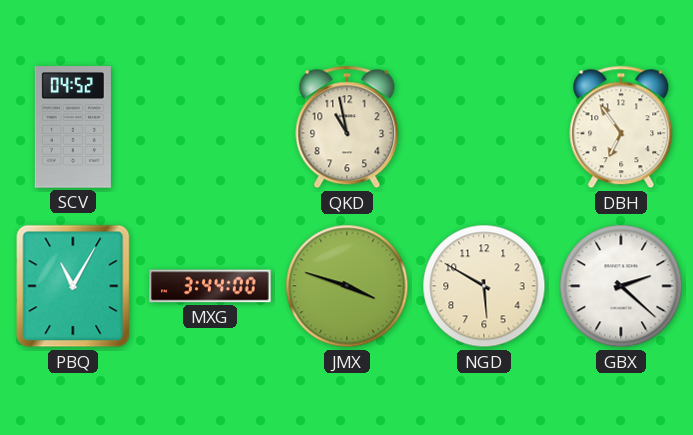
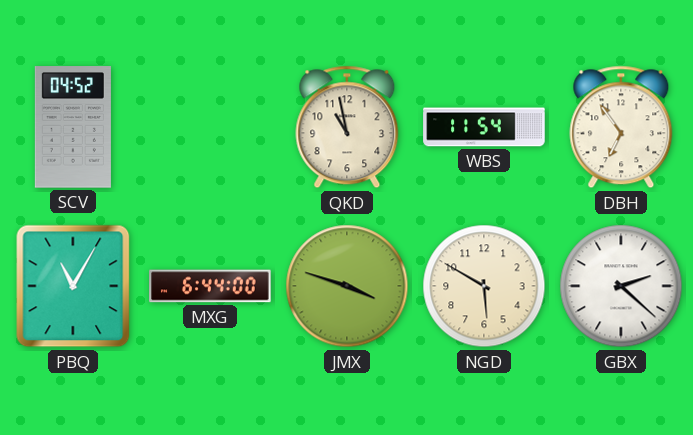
WBS: none -> 11:54 (484, 127)
MXG: 3:44 -> 6:44 (210, 286)
